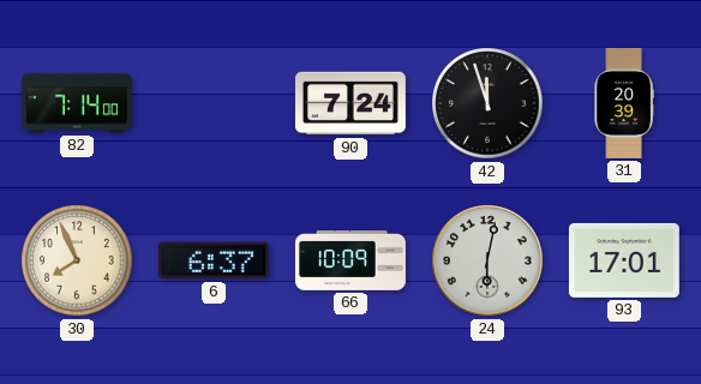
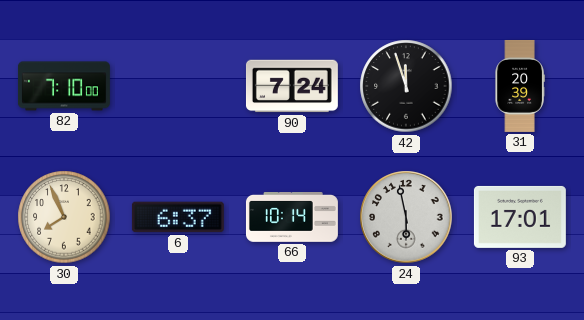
82: 7:14 -> 7:10 (64, 86)
66: 10:09 -> 10:14 (292, 218)
24: 6:02 -> 5:58 (406, 217)
